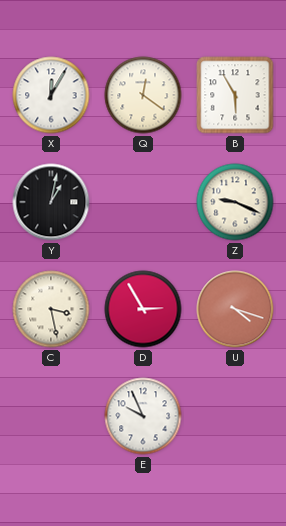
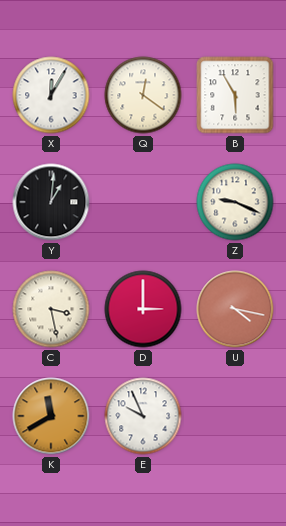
Y: 1:02 -> 1:01 (51, 202)
D: 2:55 -> 3:00 (143, 309)
U: 4:18 -> 4:17 (235, 309)
K: none -> 11:40 (51, 416)
